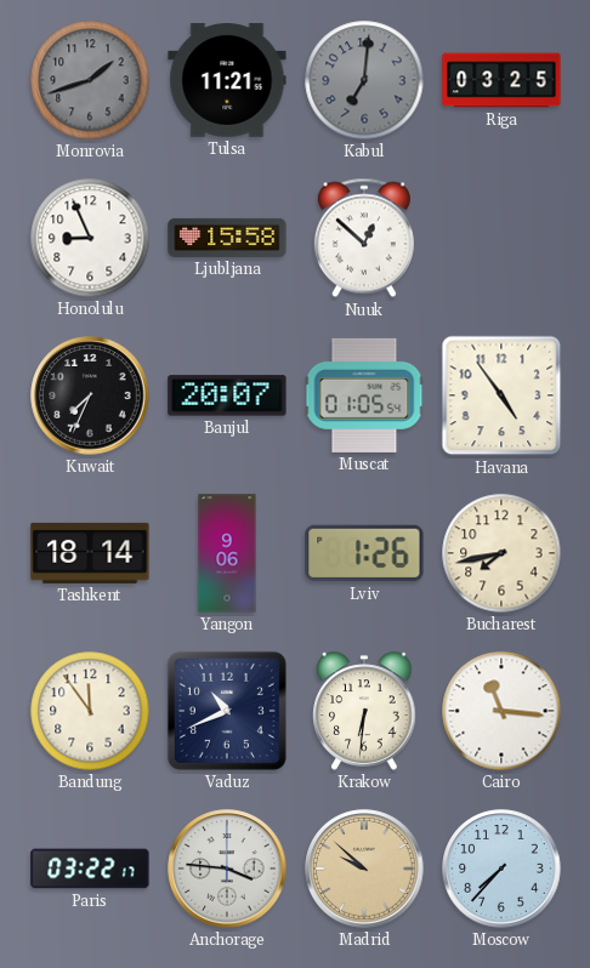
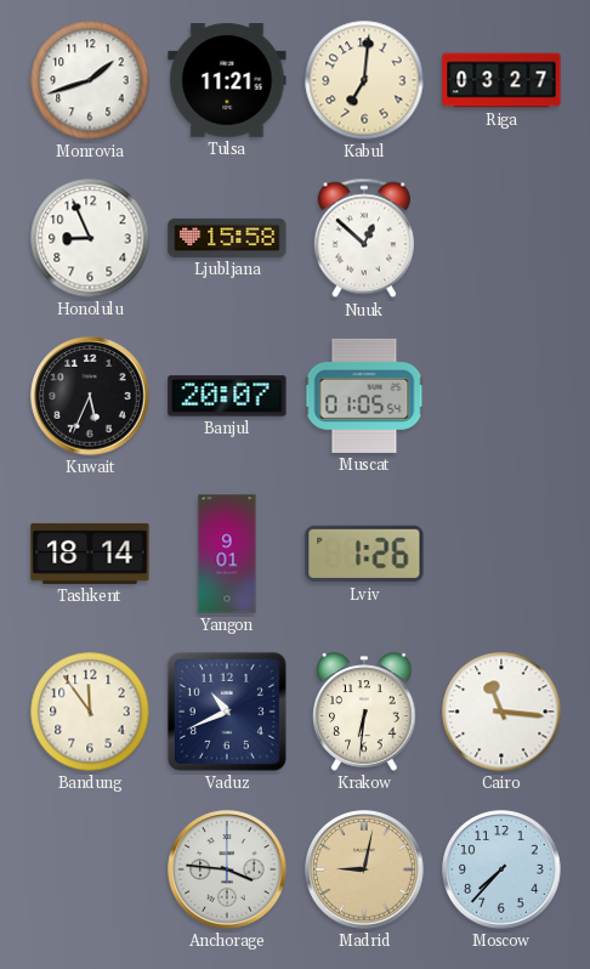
Monrovia dial: grey -> white (90, 80)
Kabul dial: grey -> cream (364, 80)
Riga: 03:25 -> 03:27 (501, 80)
Kuwait: 7:34 -> 5:34 (90, 396)
Havana: 4:54 -> none (501, 395)
Yangon: 9:06 -> 9:01 (227, 554)
Bucharest: 7:43 -> none (501, 553)
Paris: 03:22 -> none (90, 869)
Madrid: 9:52 -> 9:02 (364, 869)
